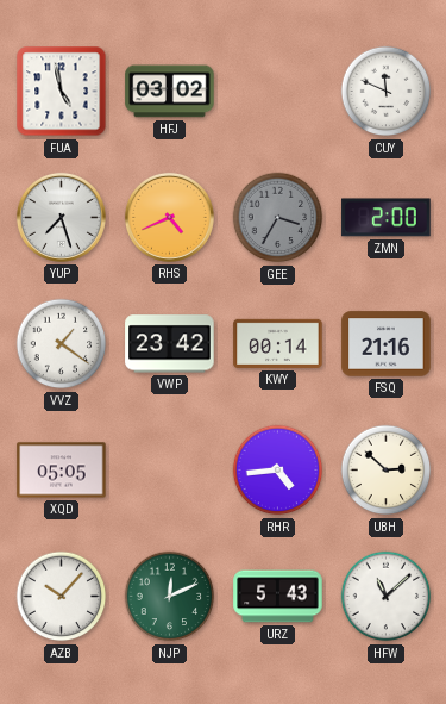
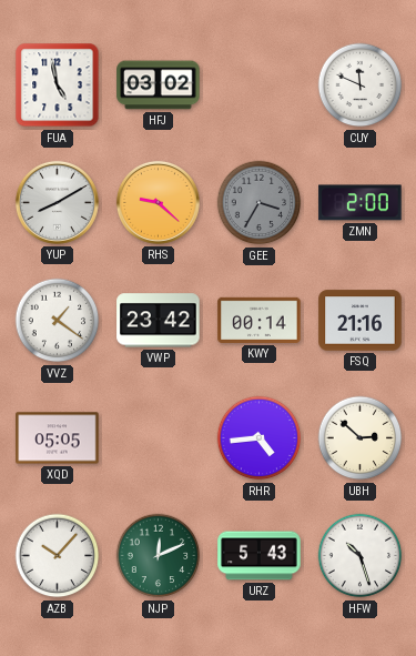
YUP: 7:27 -> 8:10 (57, 202)
RHS: 4:41 -> 9:22 (158, 202)
HFW: 11:08 -> 10:27 (361, 556)
